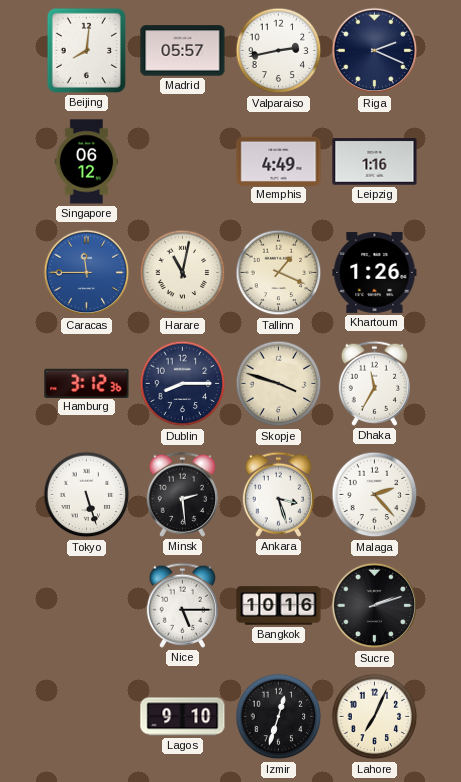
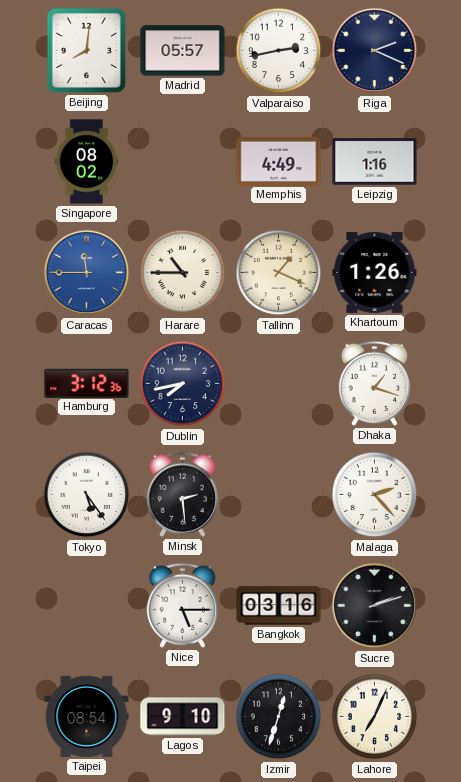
Singapore: 06:12 -> 08:02 (87, 162)
Harare: 11:02 -> 10:45 (183, 273)
Dublin: 8:15 -> 7:43 (183, 384)
Skopje: 3:48 -> none (279, 384)
Dhaka: 11:35 -> 1:18 (374, 383)
Tokyo: 5:27 -> 5:24 (87, 495)
Ankara: 3:27 -> none (278, 494)
Bangkok: 10:16 -> 03:16 (279, 606)
Taipei: none -> 08:54 (87, 716)
